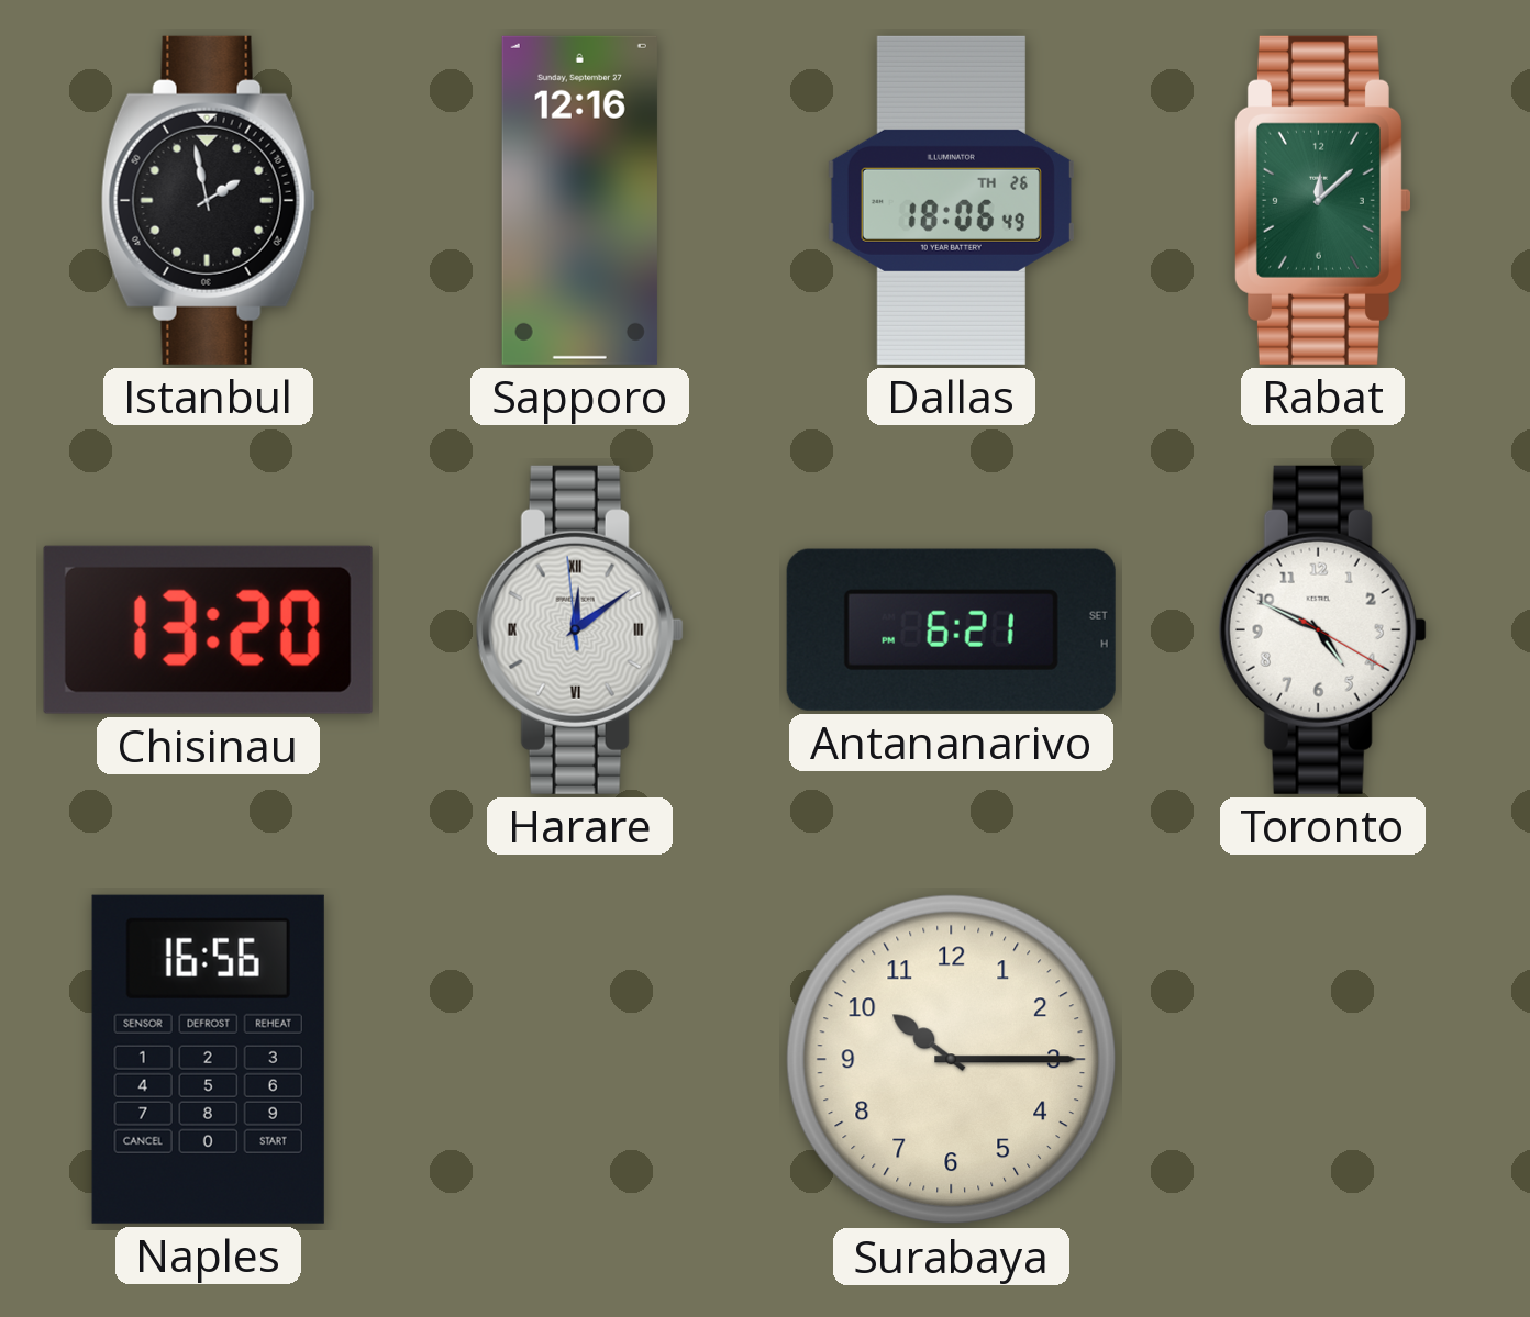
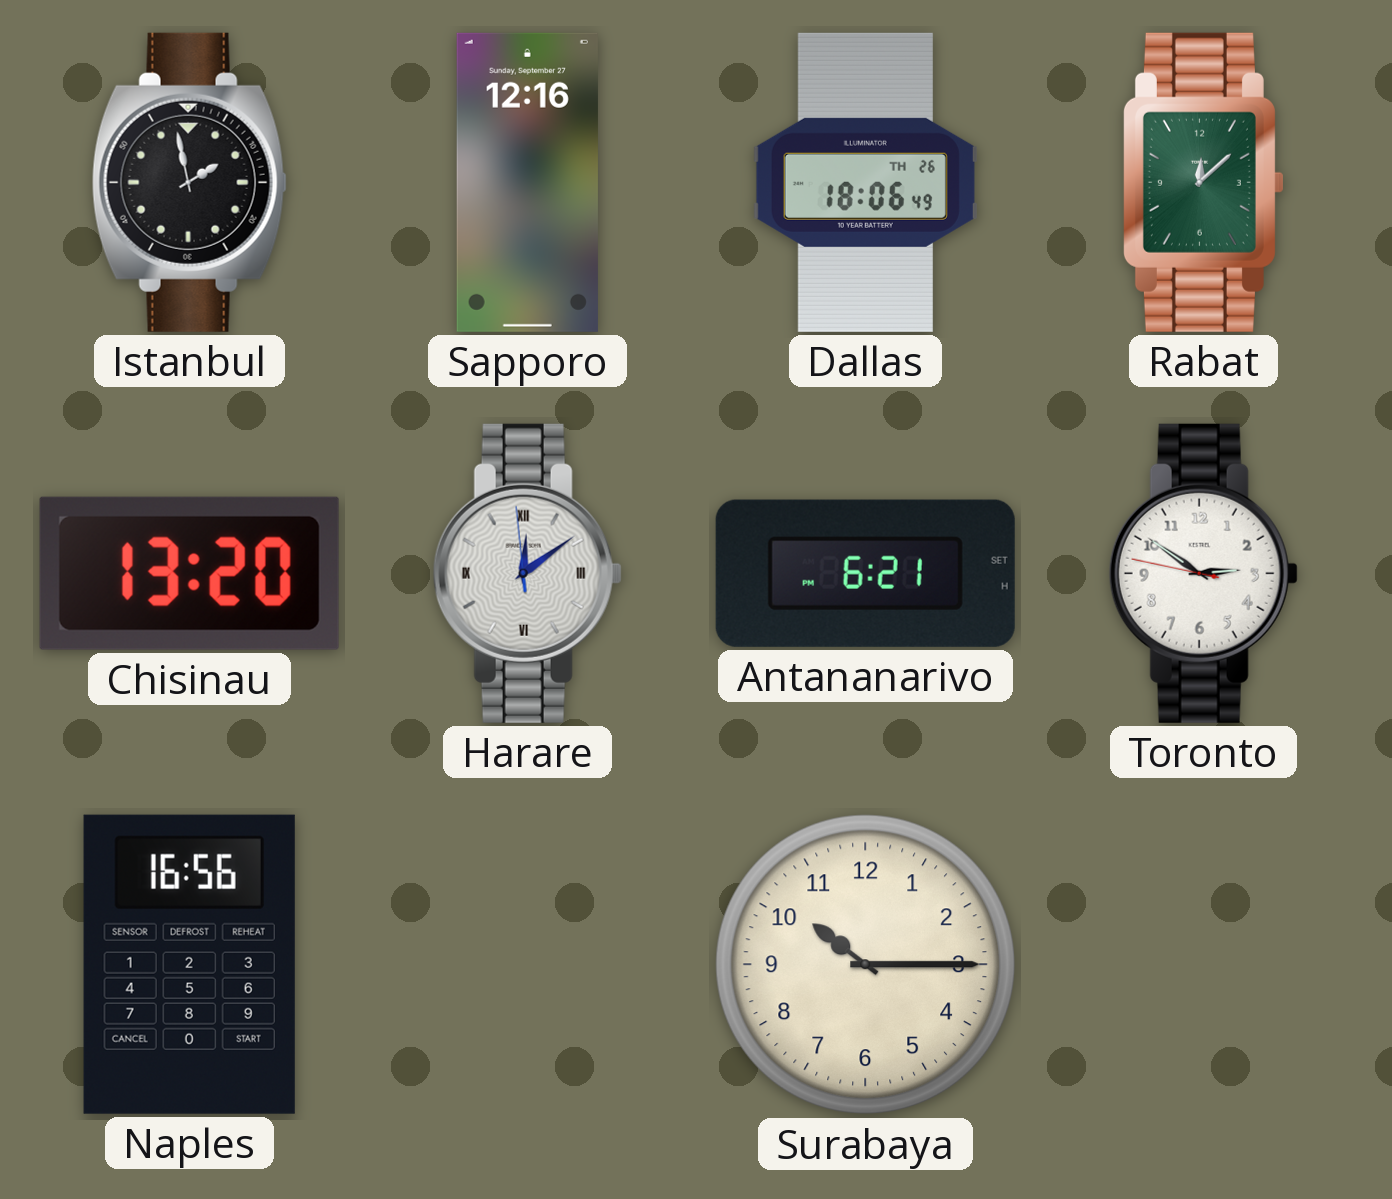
Toronto: 4:49 -> 2:50 (1203, 573)
